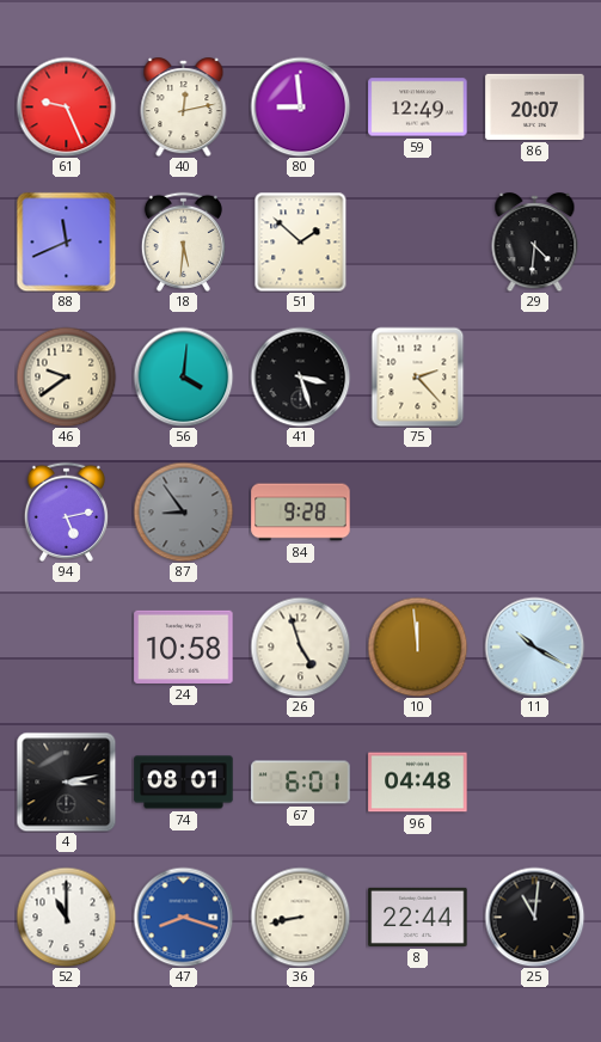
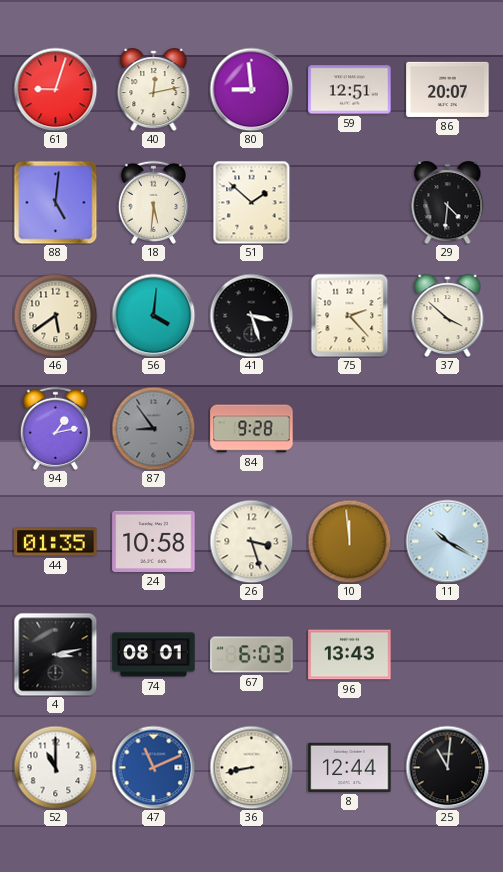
61: 9:26 -> 9:03 (55, 89)
59: 12:49 -> 12:51 (350, 90)
88: 11:41 -> 5:01 (55, 202)
46: 9:39 -> 5:39 (55, 315)
37: none -> 3:52 (448, 316)
94: 5:13 -> 1:13 (55, 428)
44: none -> 01:35 (56, 542)
26: 4:57 -> 3:27 (251, 541)
67: 6:01 -> 6:03 (252, 655)
96: 04:48 -> 13:43 (350, 655)
47: 8:18 -> 11:11 (153, 767)
8: 22:44 -> 12:44 (350, 767)
